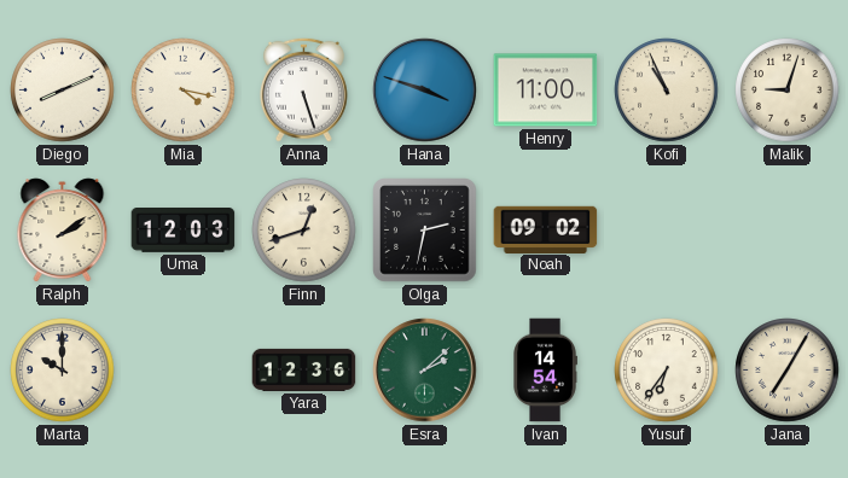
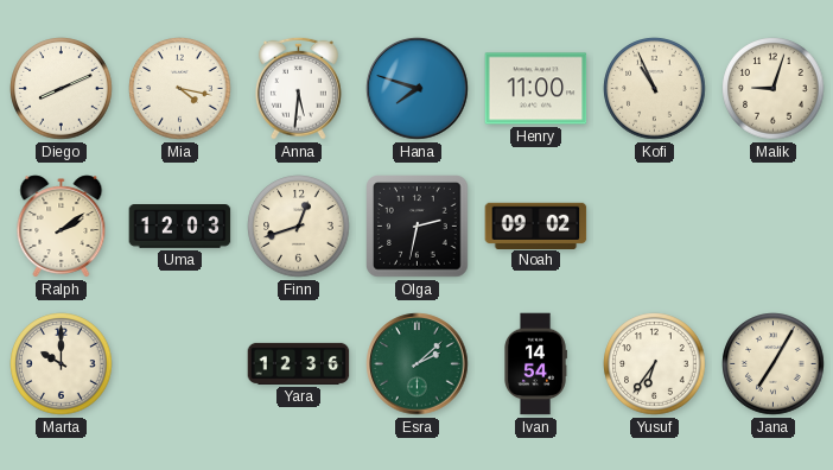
Anna: 5:27 -> 5:31 (298, 88)
Hana: 3:48 -> 7:48 (418, 89)
